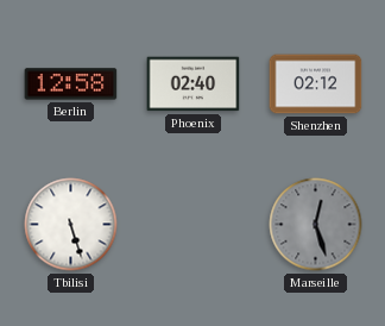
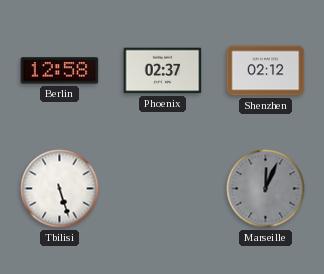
Phoenix: 02:40 -> 02:37 (163, 71)
Marseille: 12:27 -> 12:04 (266, 189)
